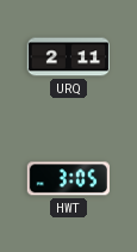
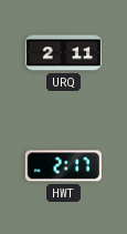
HWT: 3:05 -> 2:17 (63, 166)
